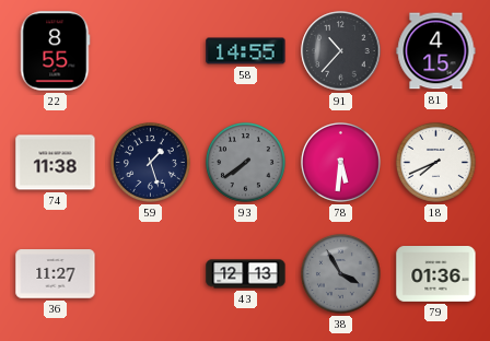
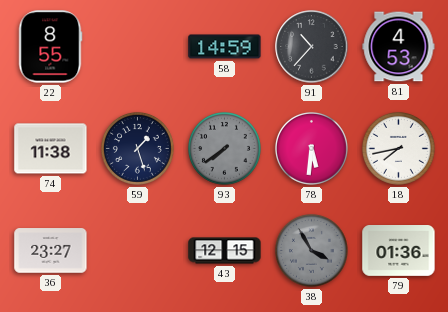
58: 14:55 -> 14:59 (225, 47)
81: 4:15 -> 4:53 (399, 47)
18: 7:41 -> 7:43 (398, 148)
36: 11:27 -> 23:27 (51, 251)
43: 12:13 -> 12:15 (225, 251)
